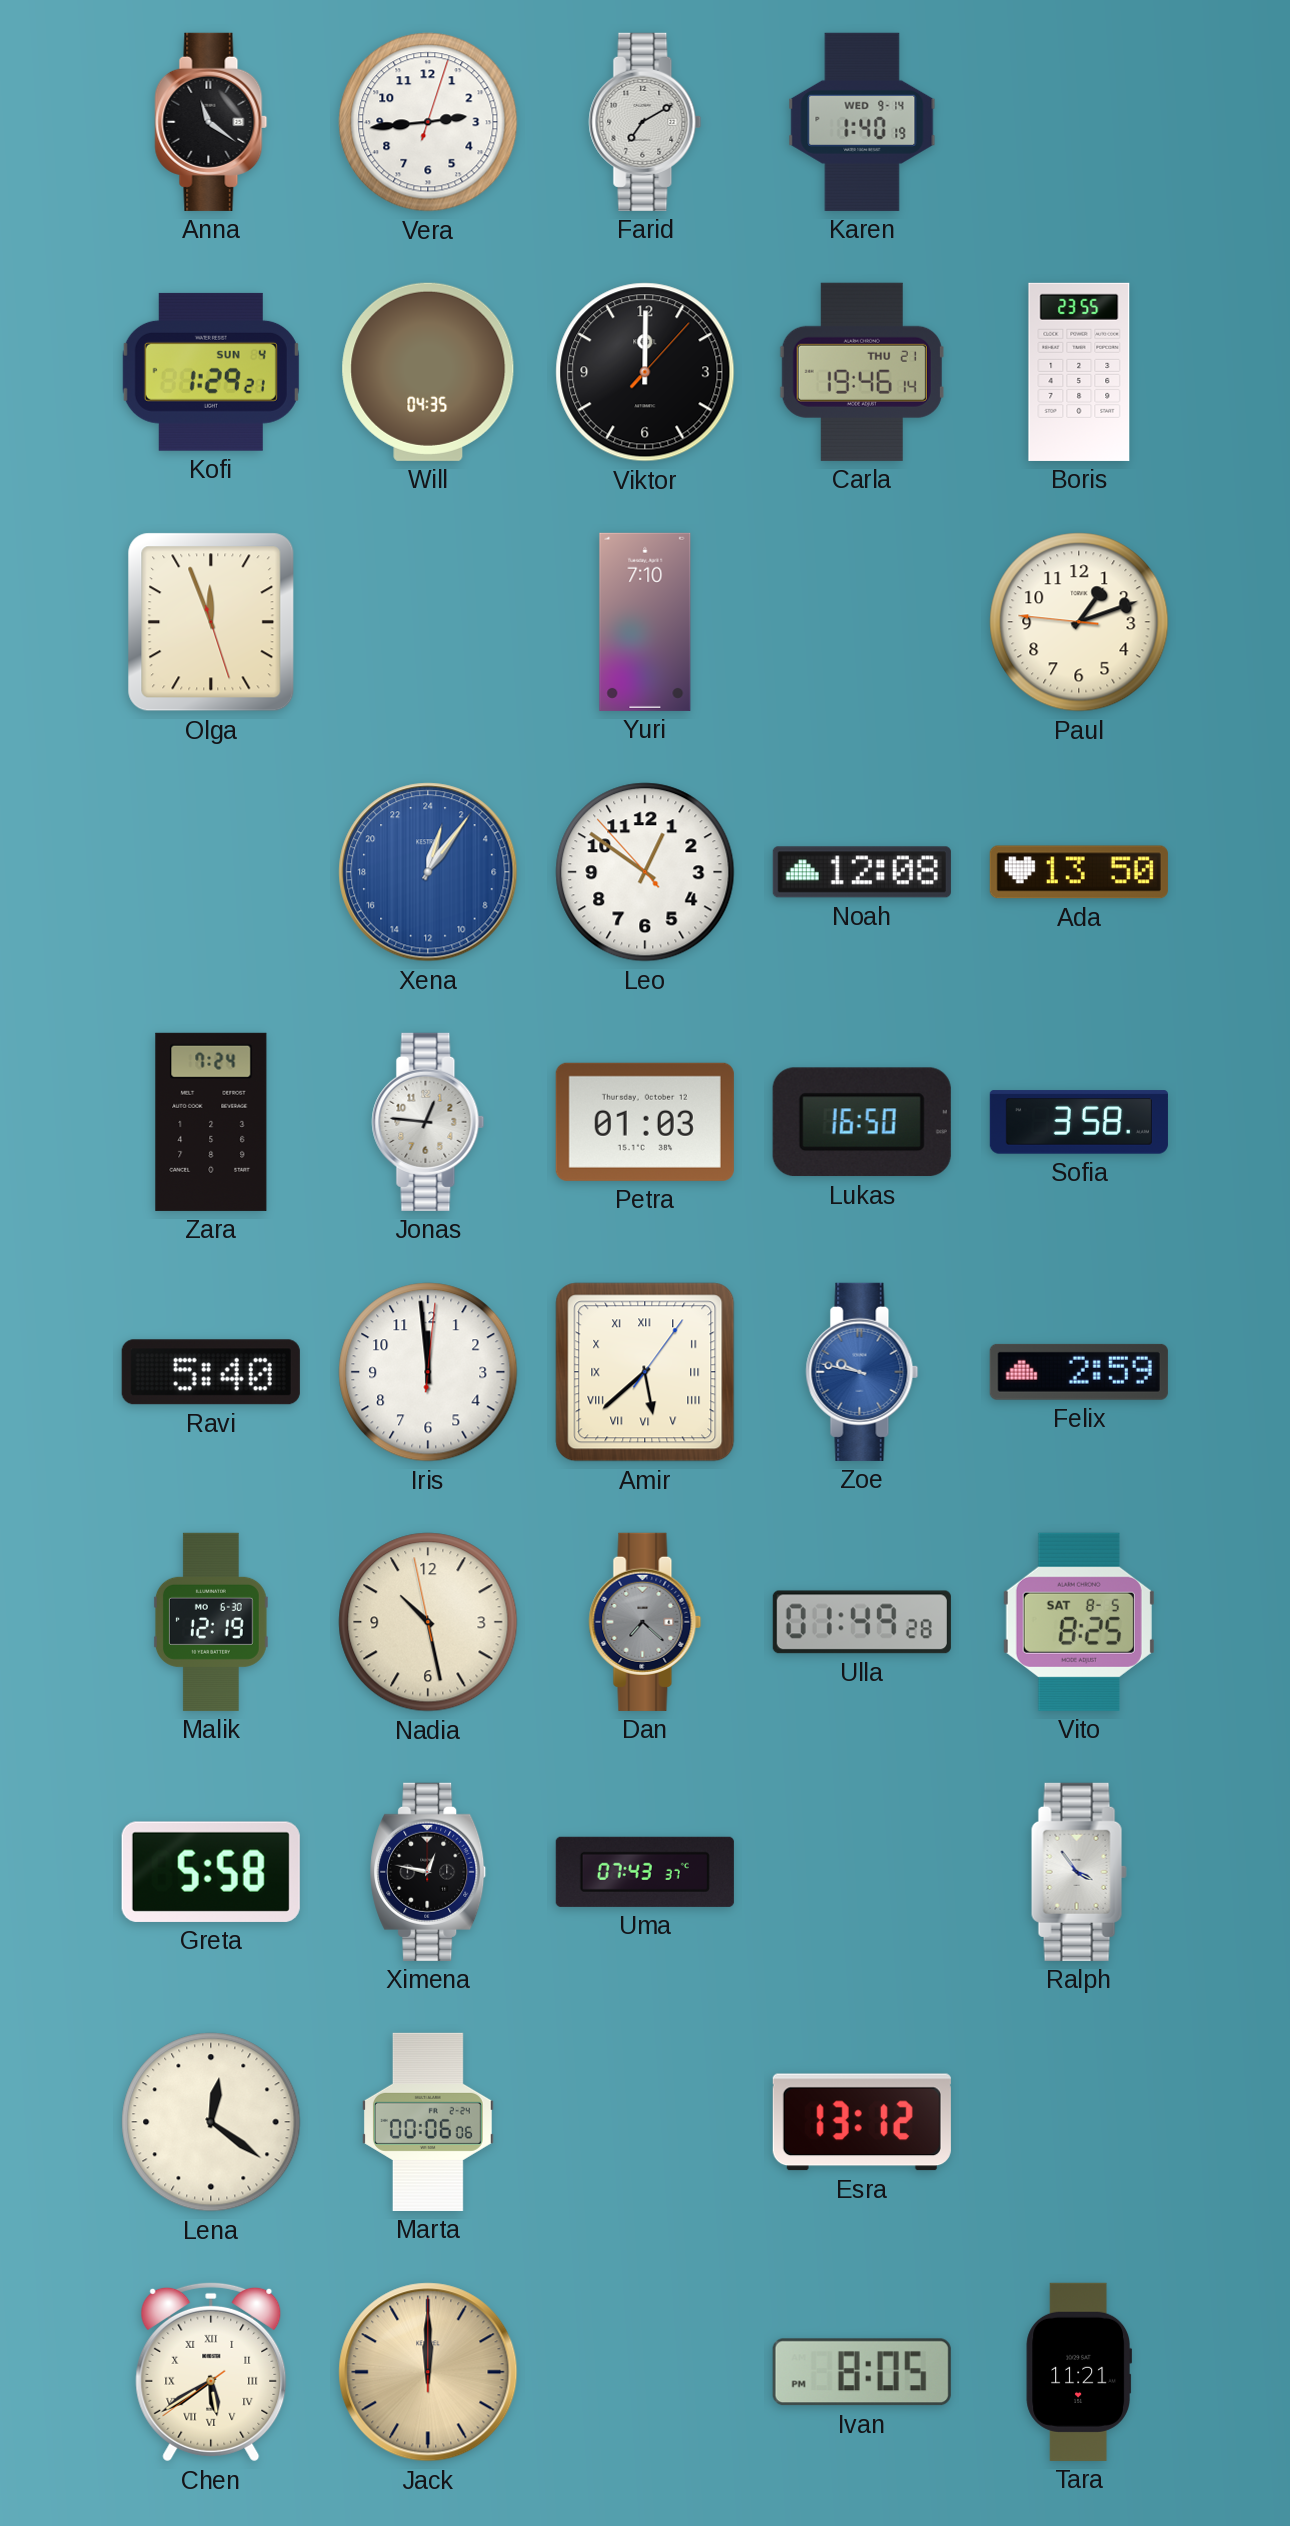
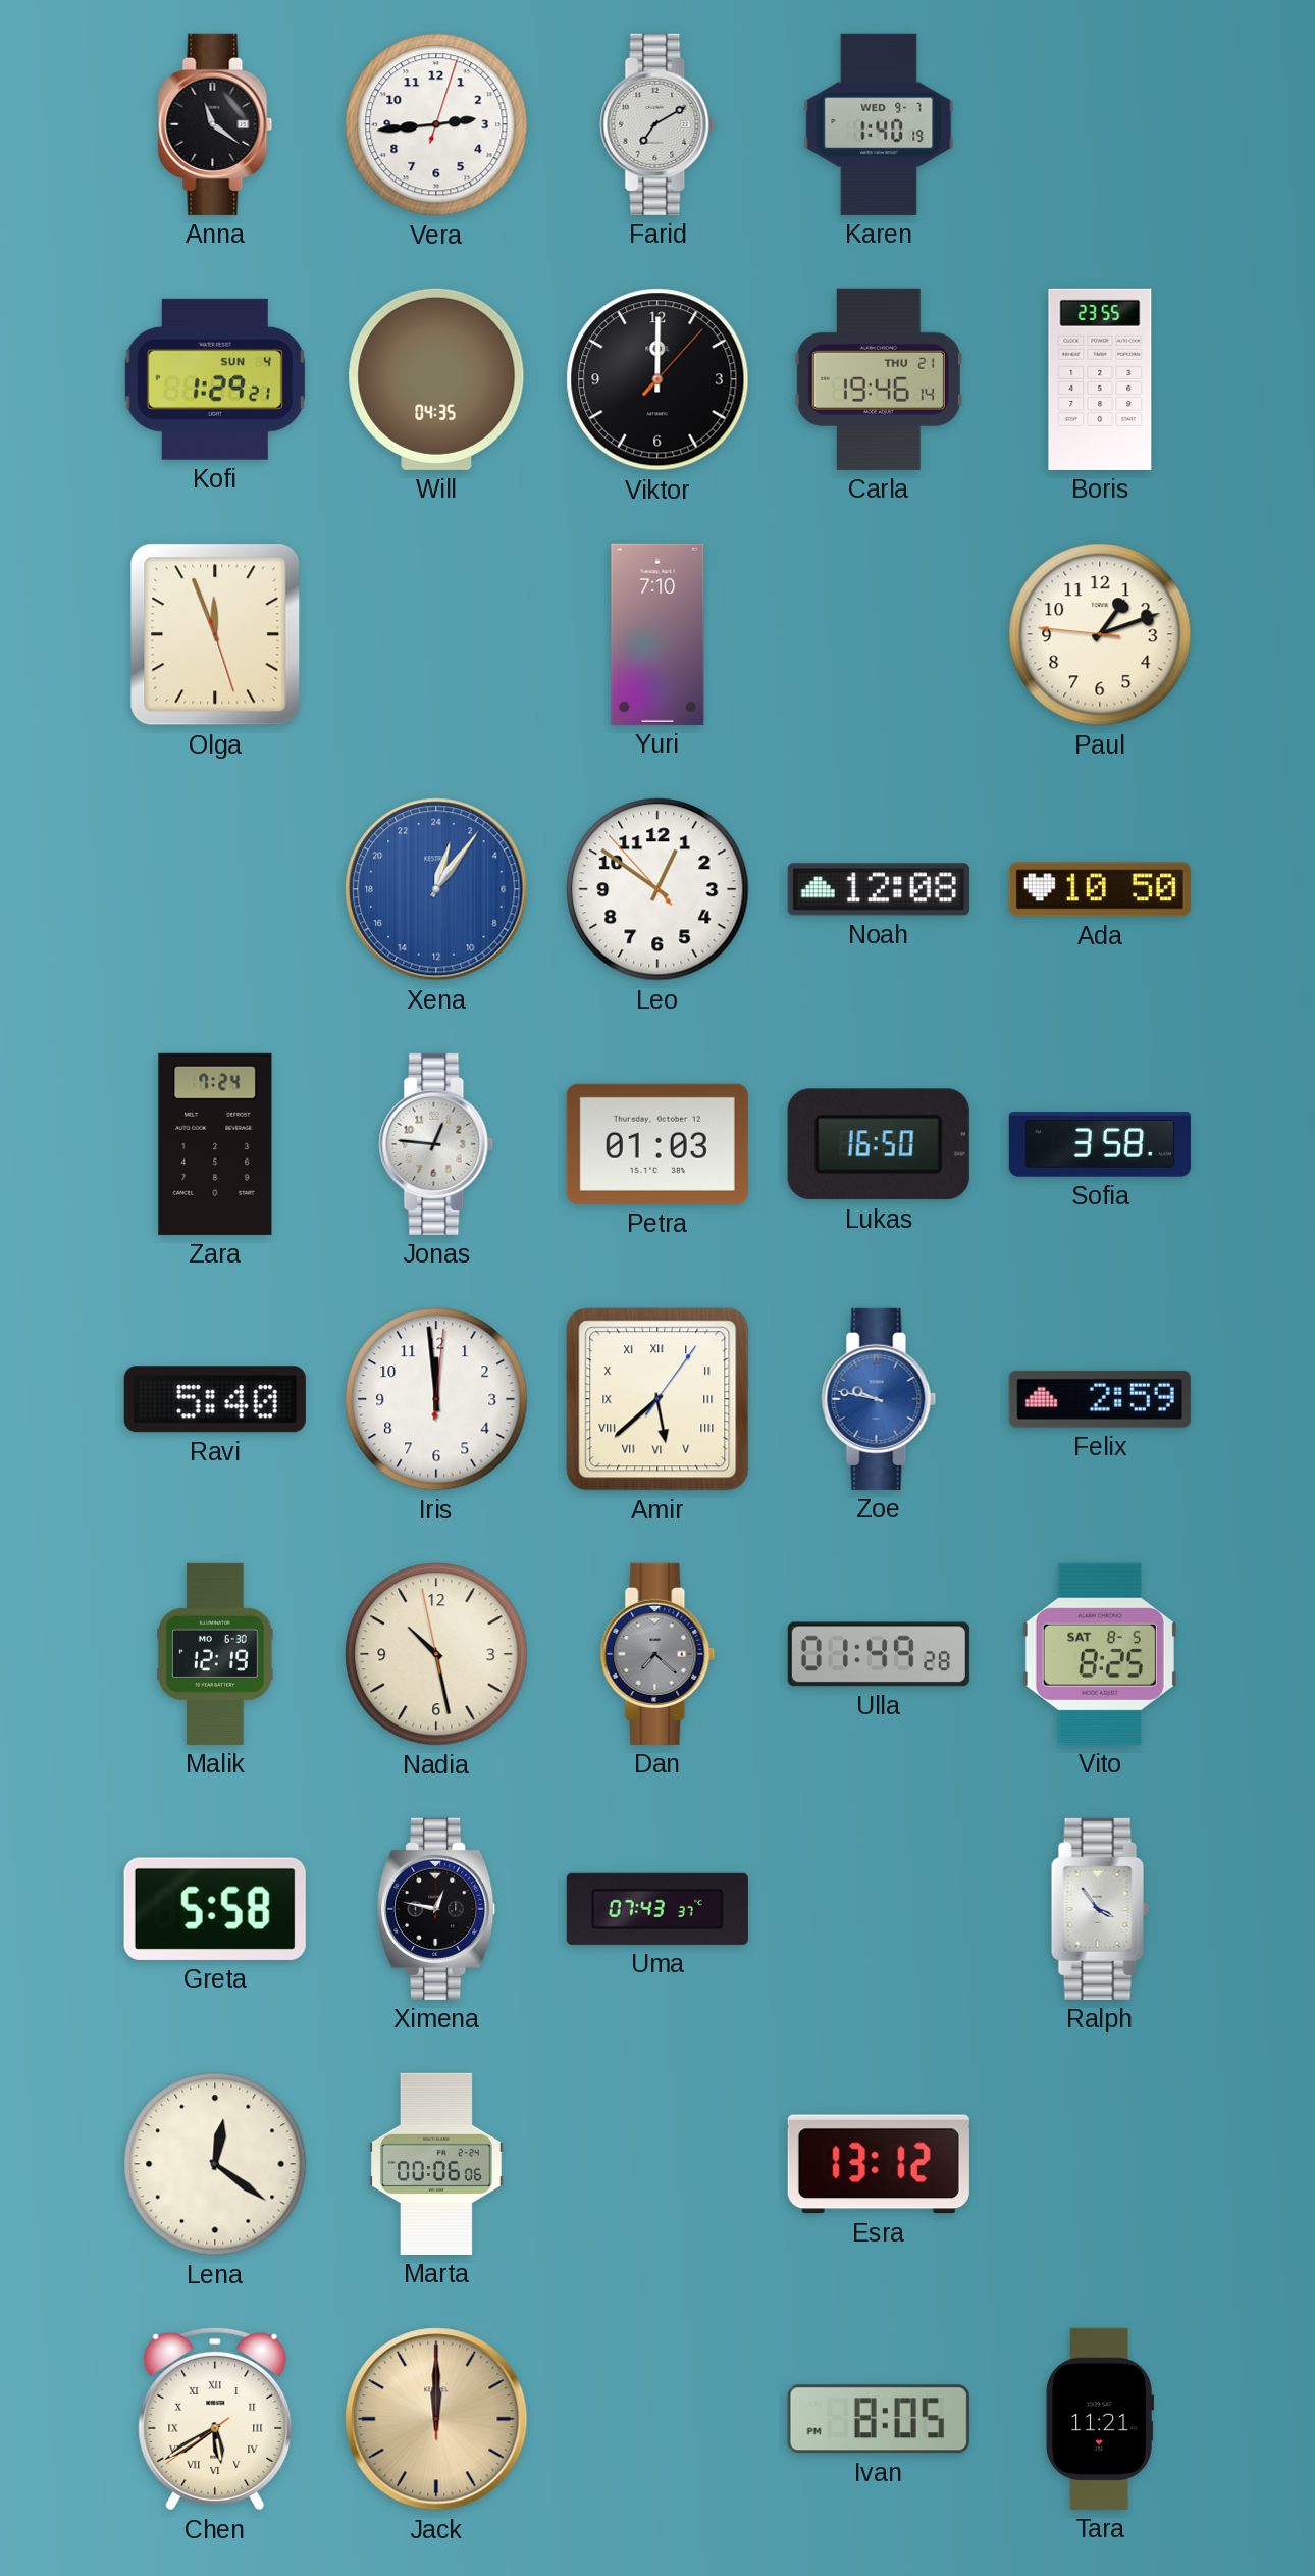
Karen date: WED 9-14 -> WED 9-7 (879, 124)
Ada: 13:50 -> 10:50 (1100, 889)
